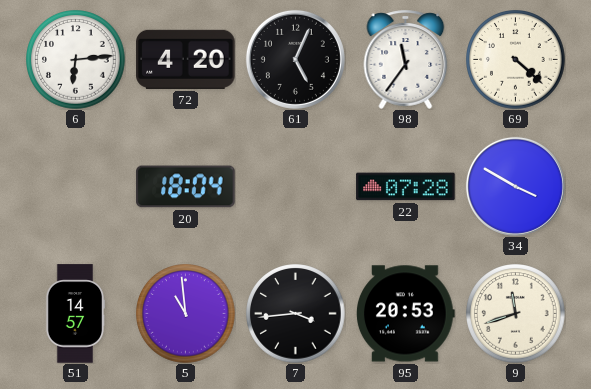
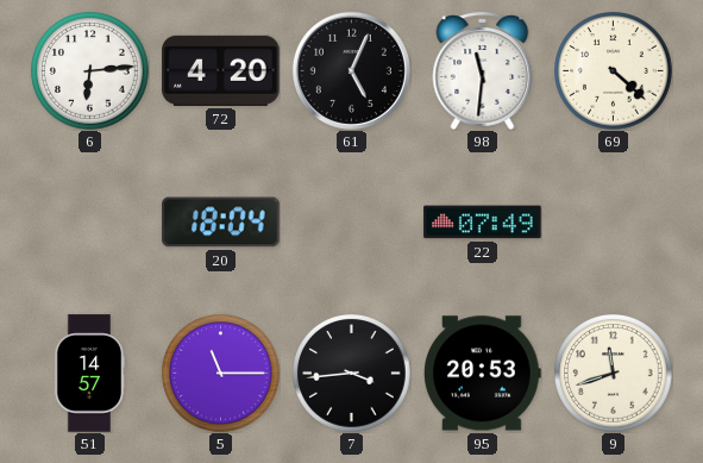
98: 11:36 -> 11:31 (483, 70)
22: 07:28 -> 07:49 (483, 223)
34: 3:50 -> none (515, 186)
5: 10:59 -> 11:15 (221, 374)
